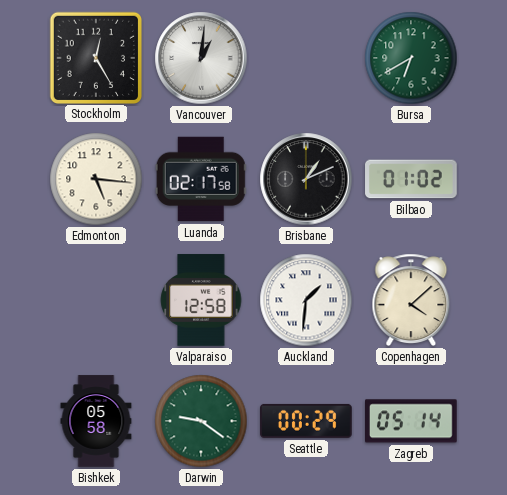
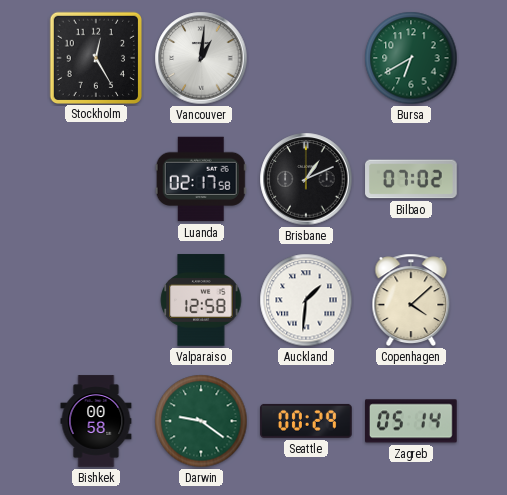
Edmonton: 5:16 -> none (96, 179)
Bilbao: 01:02 -> 07:02 (411, 179)
Bishkek: 05:58 -> 00:58 (96, 421)
